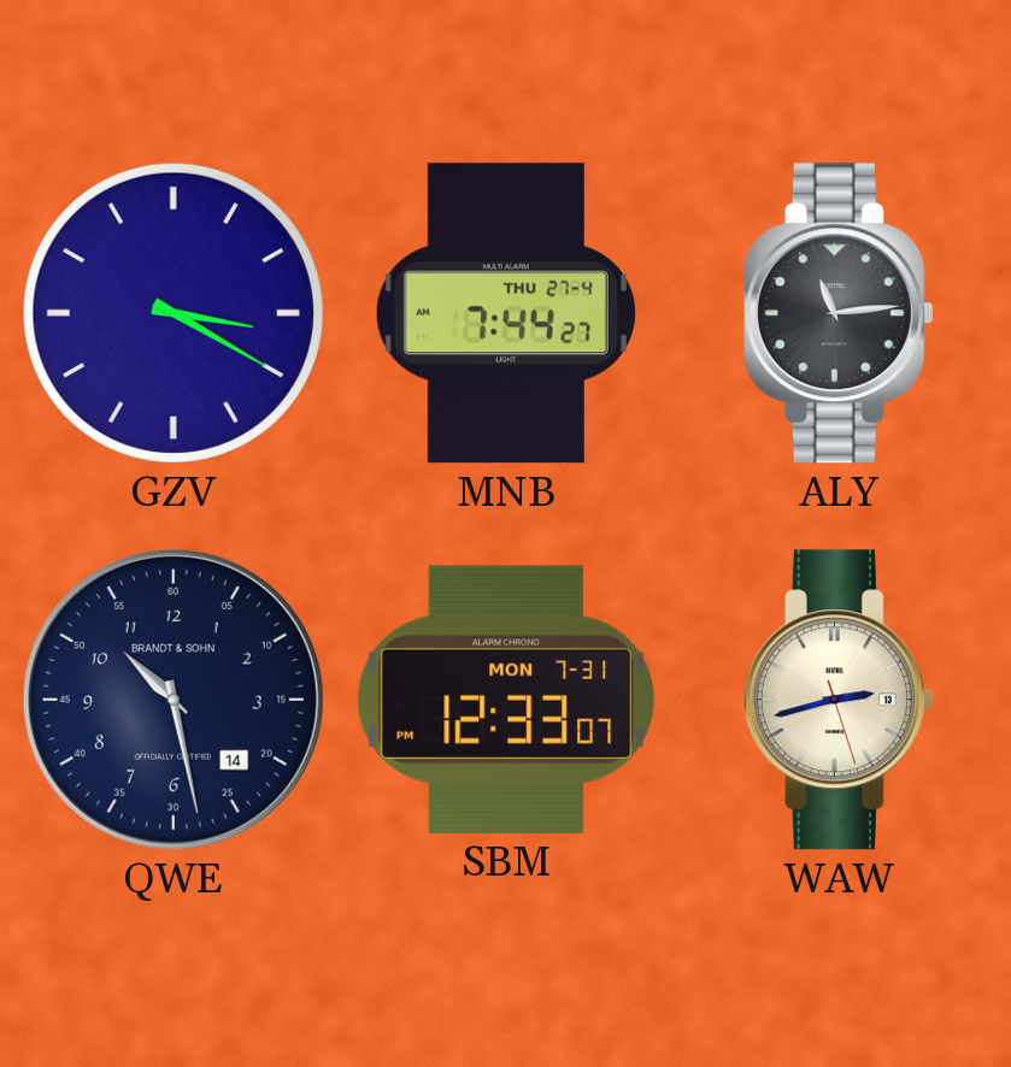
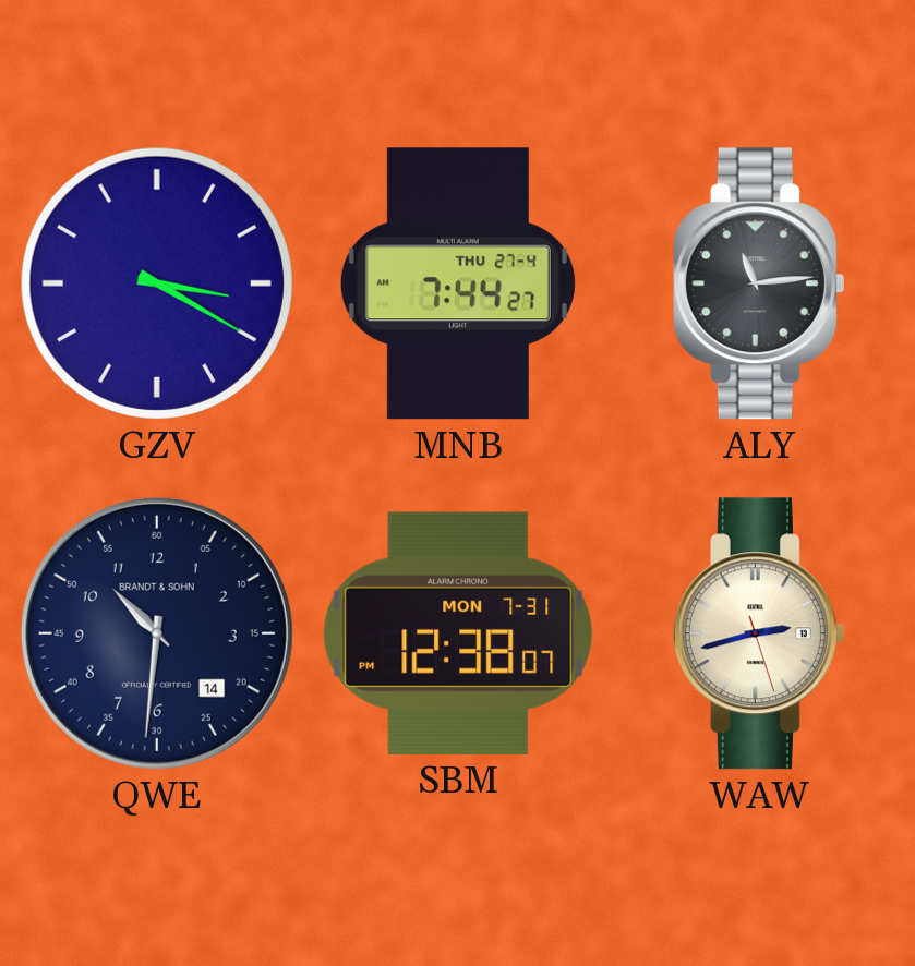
QWE: 10:28 -> 10:31 (157, 633)
SBM: 12:33 -> 12:38 (458, 633)
